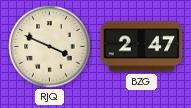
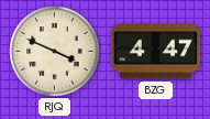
BZG: 2:47 -> 4:47 (156, 52)
